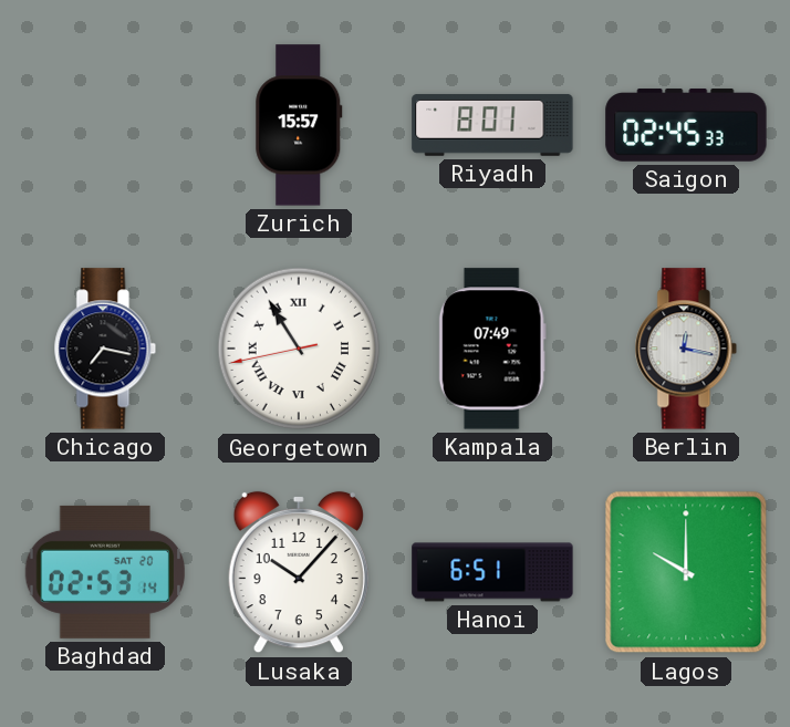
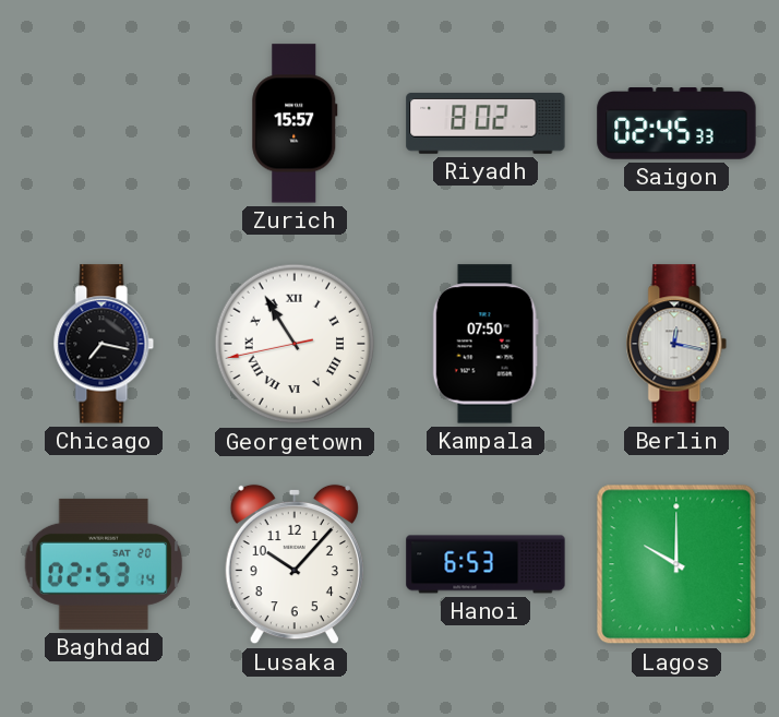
Riyadh: 8:01 -> 8:02 (486, 123)
Kampala: 07:49 -> 07:50 (486, 344)
Hanoi: 6:51 -> 6:53 (486, 564)
